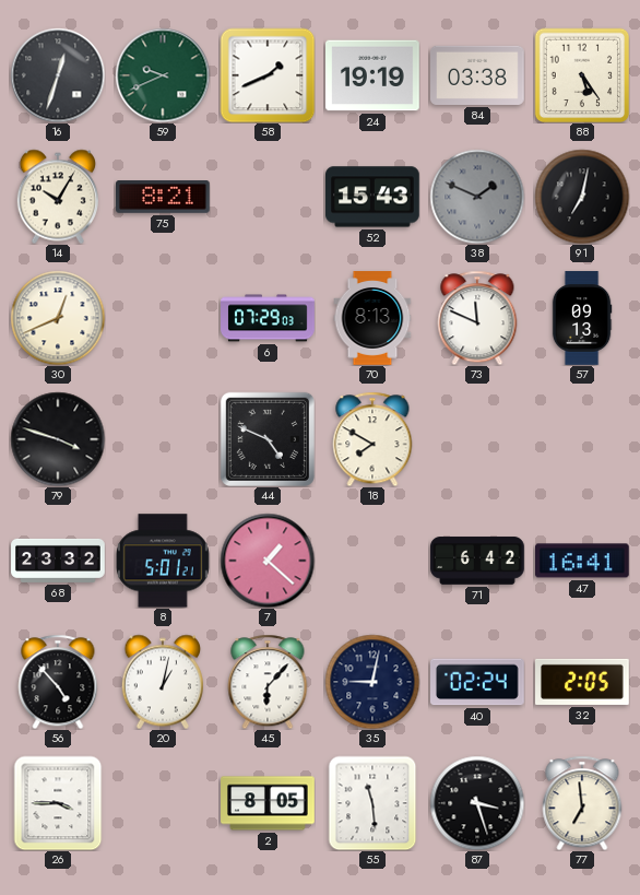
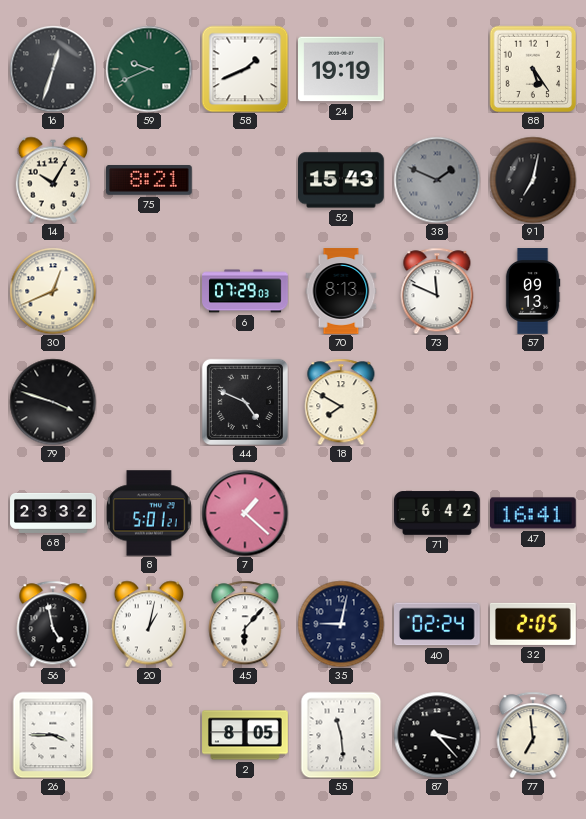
84: 03:38 -> none (478, 75)
56: 4:53 -> 4:58 (53, 624)
87: 3:27 -> 3:23 (437, 735)
